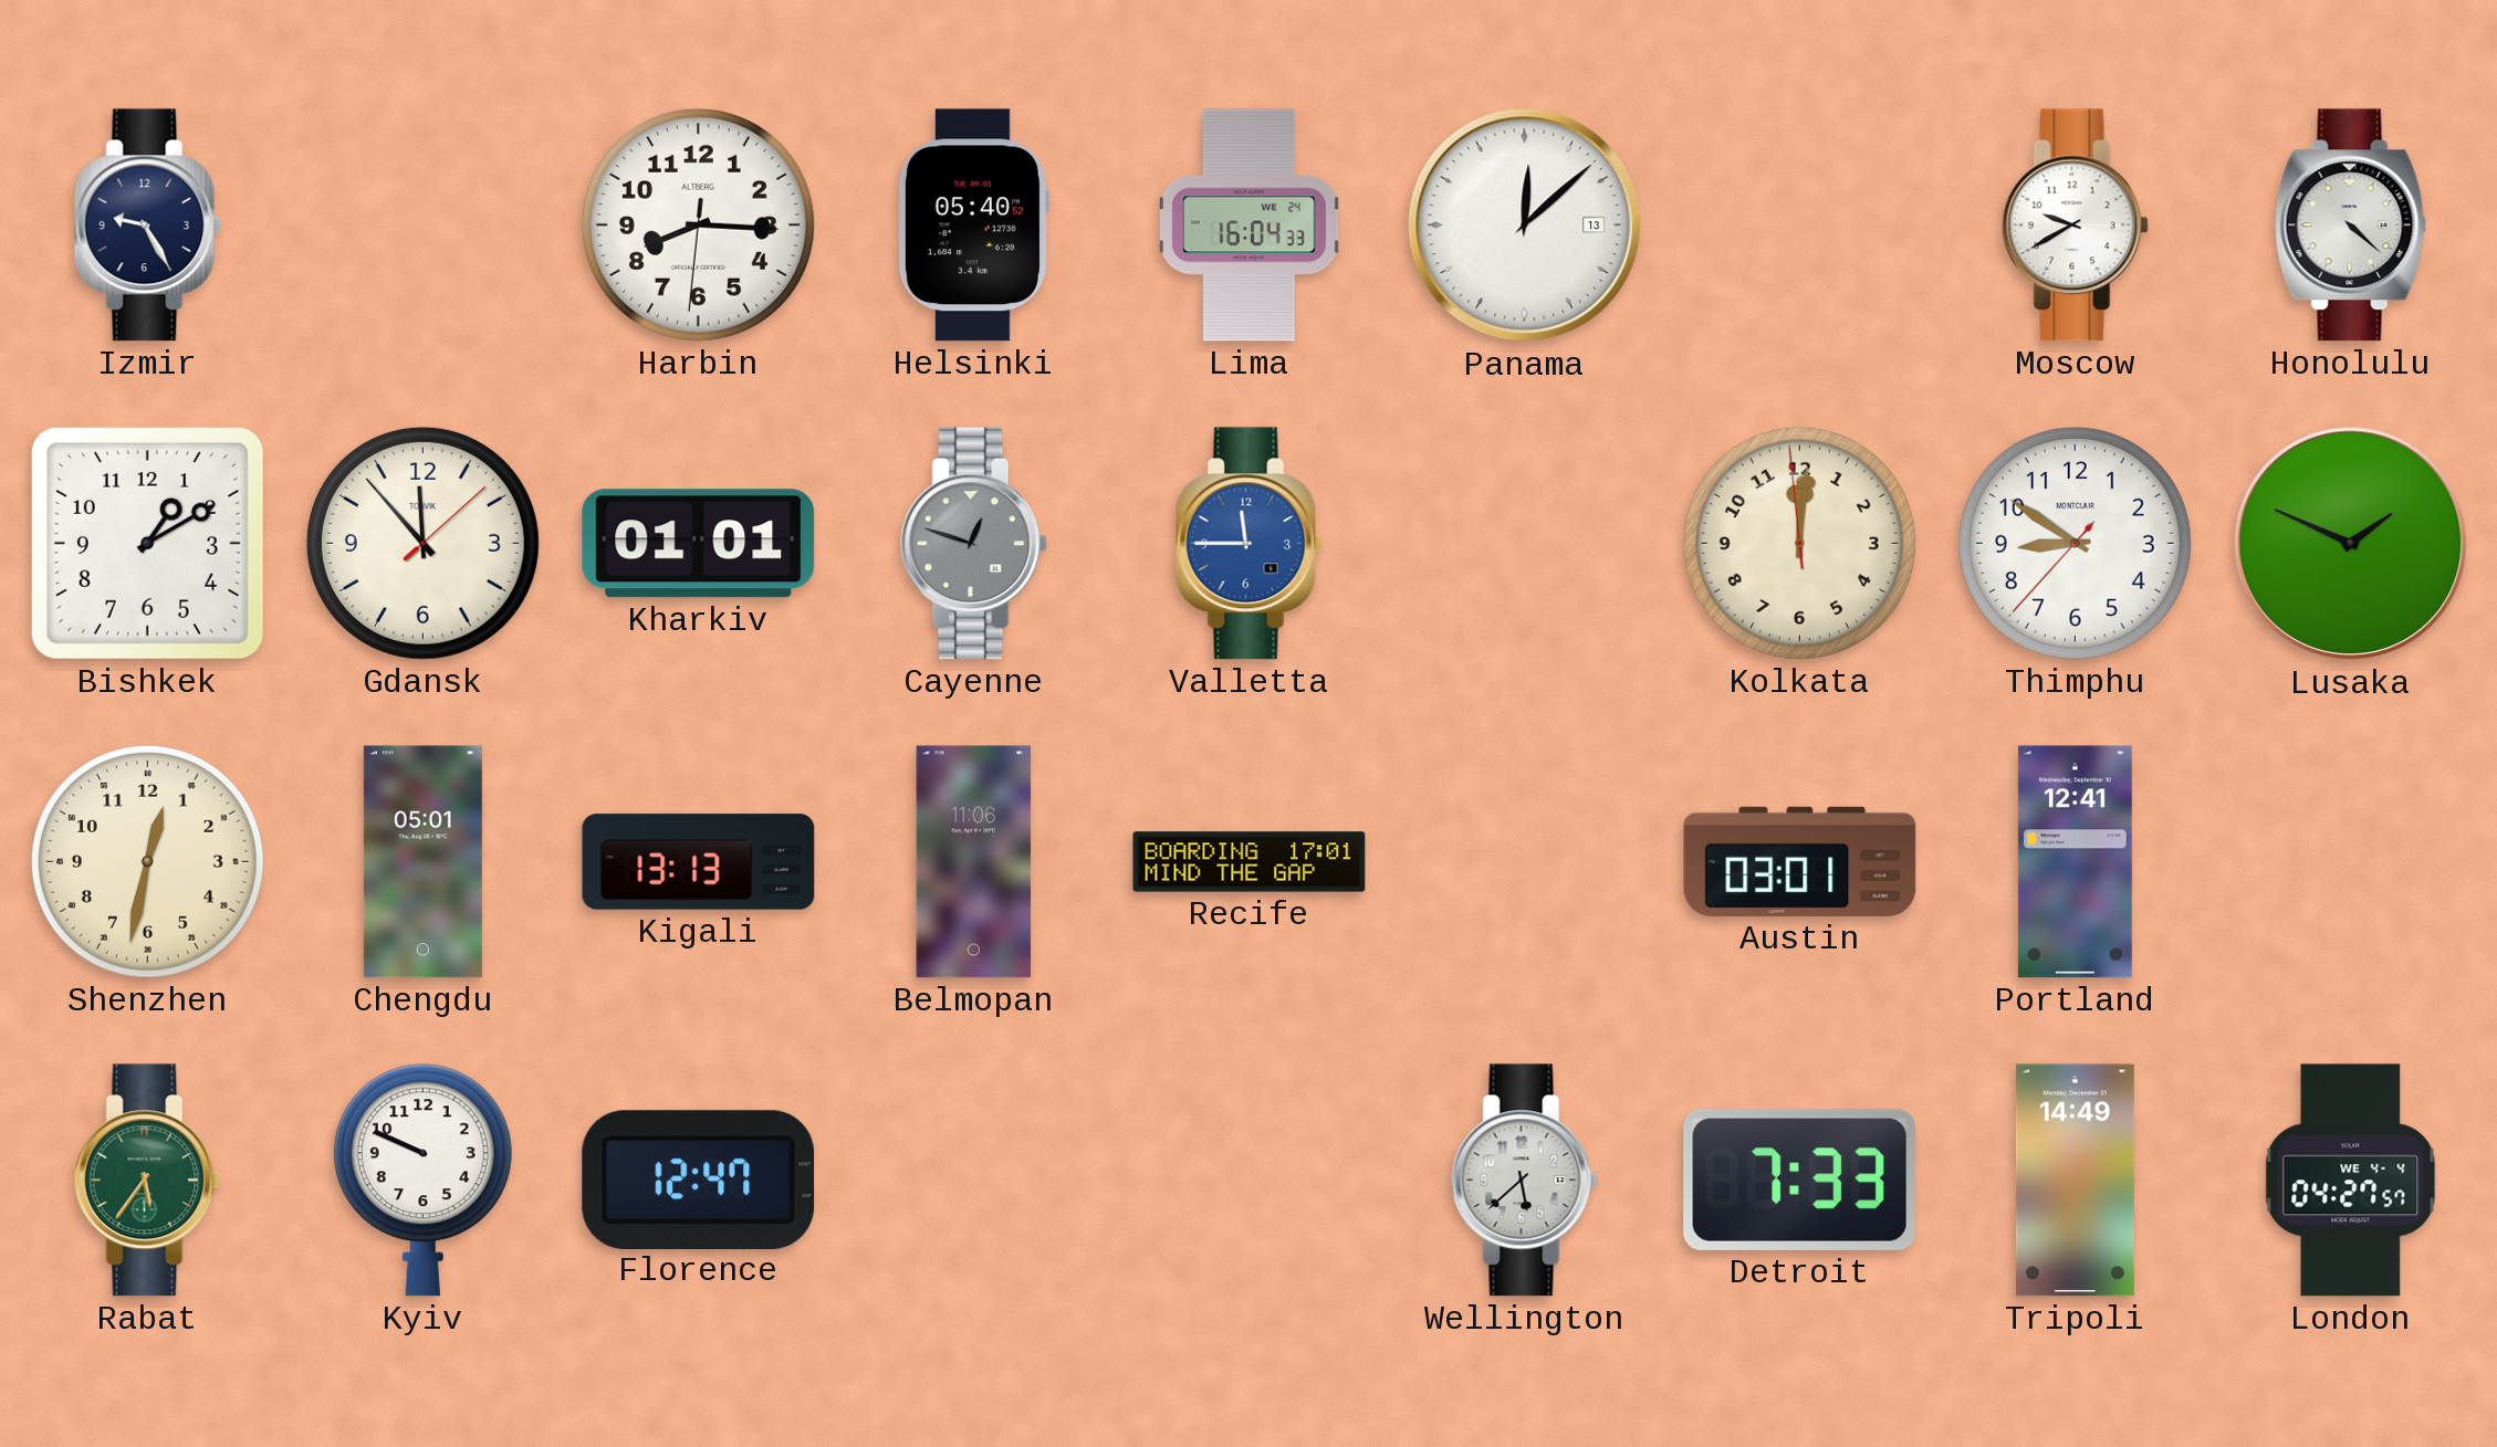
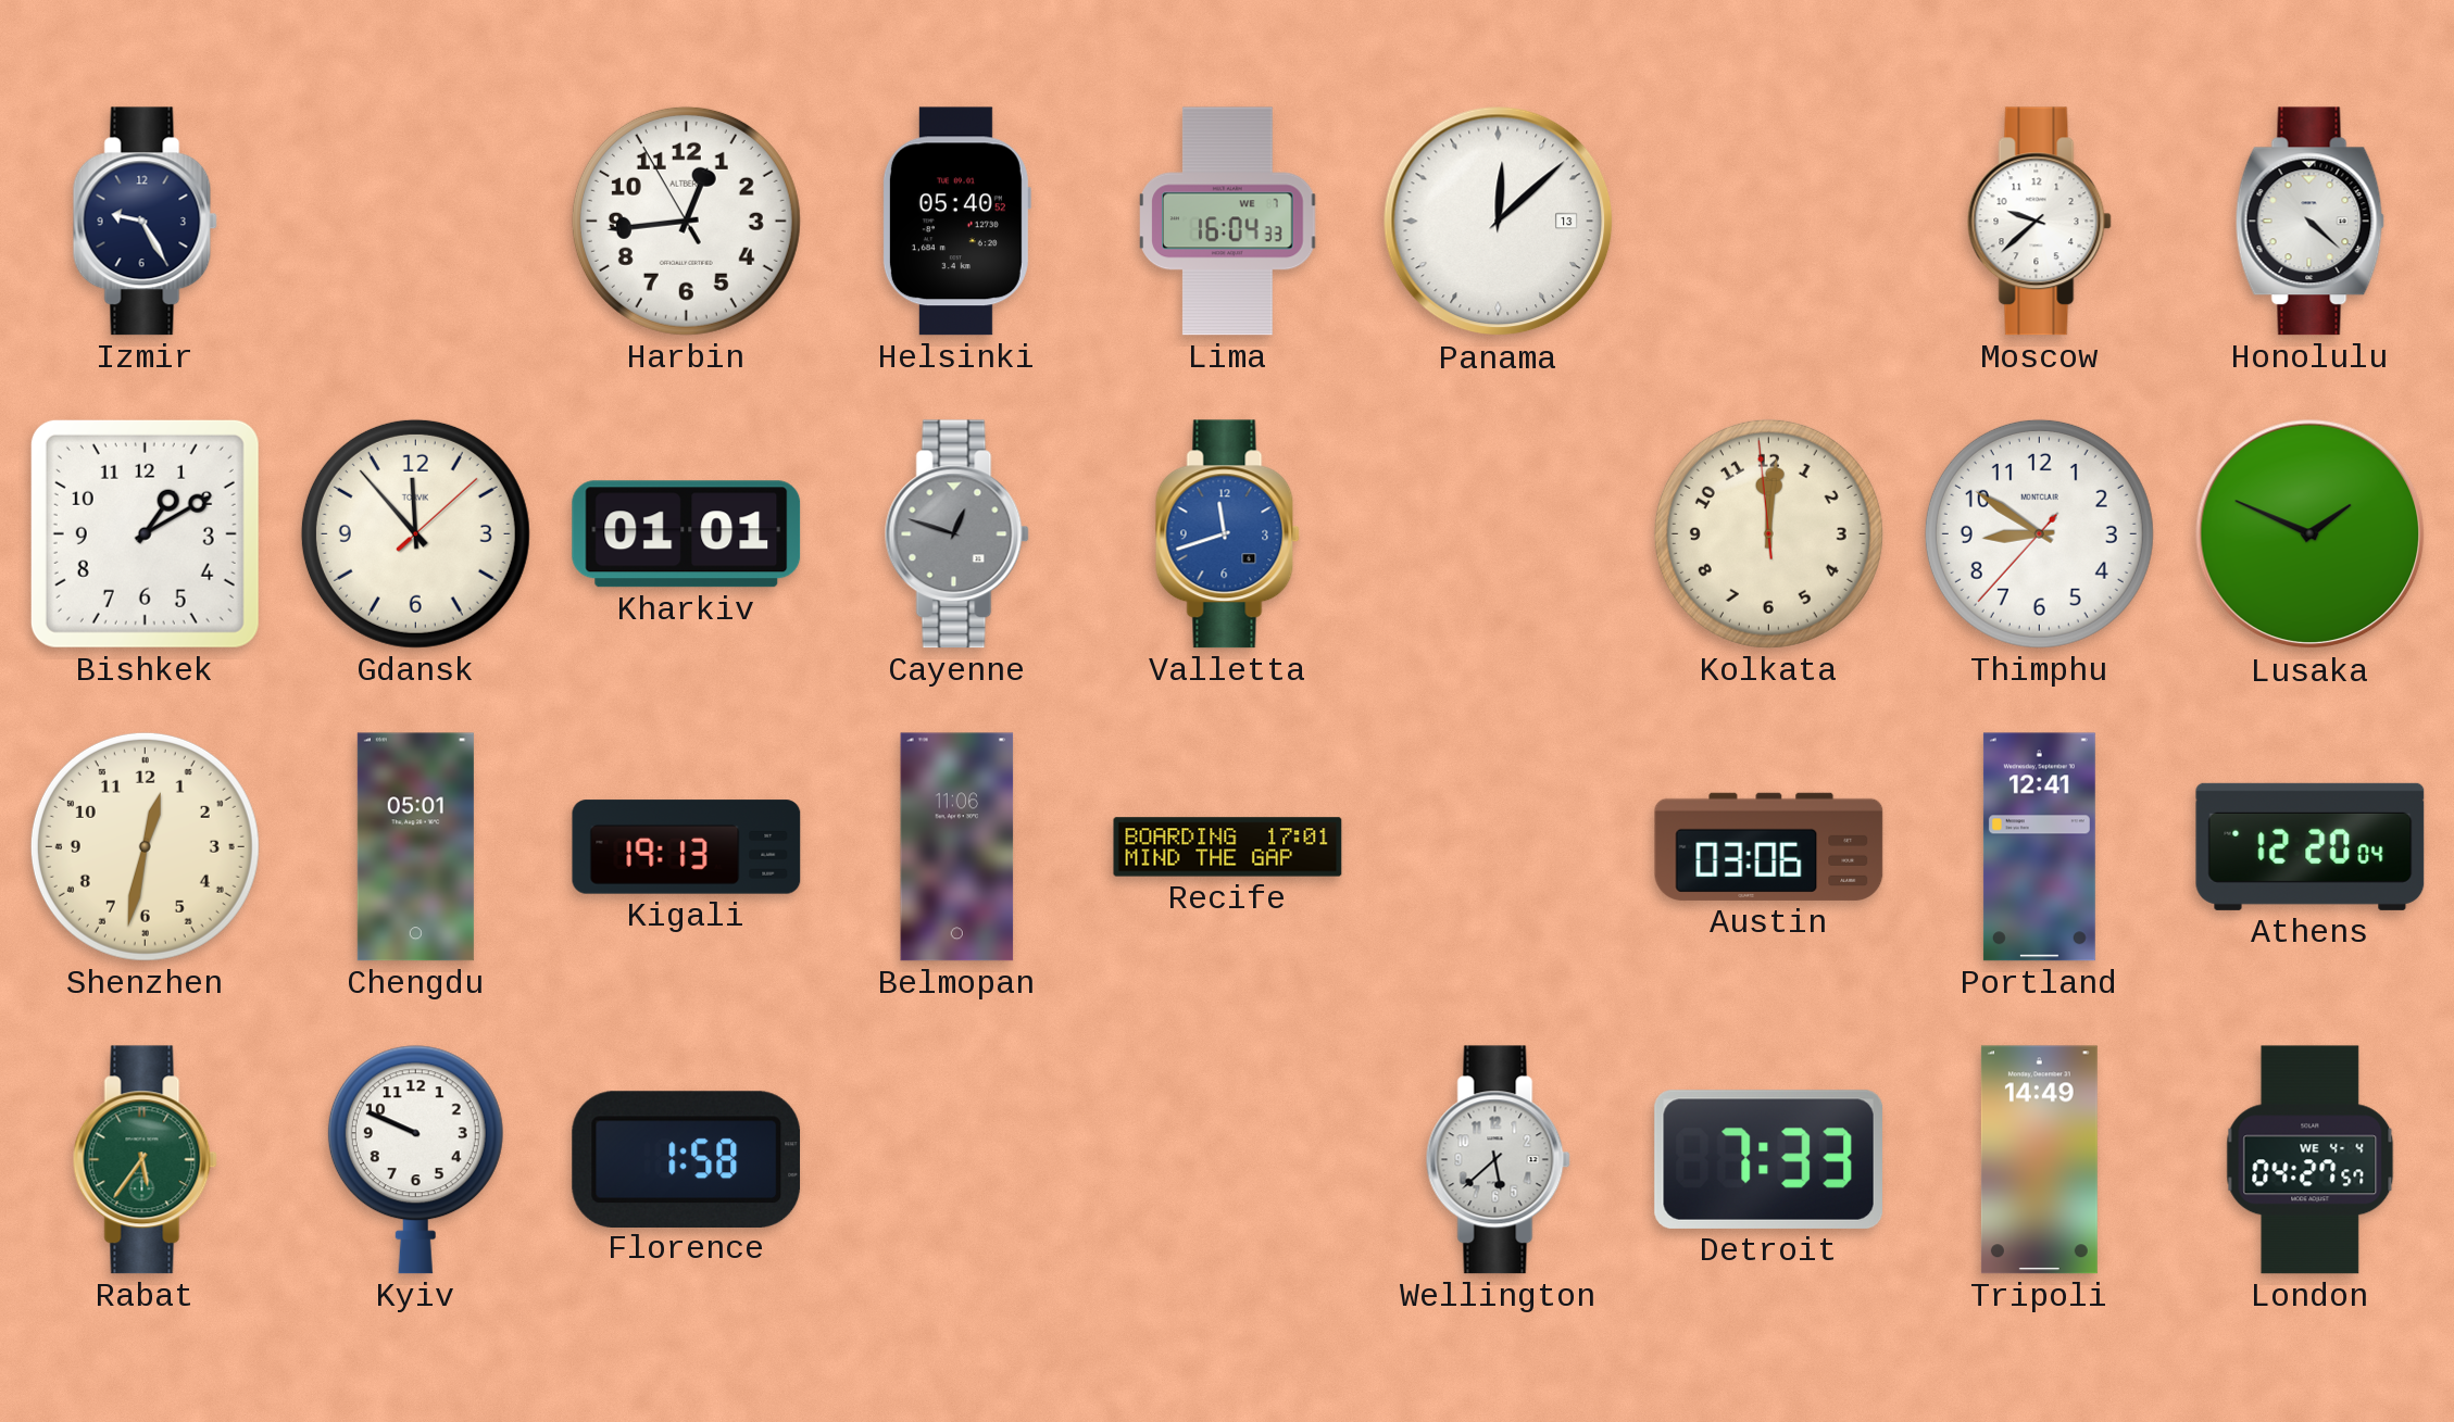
Harbin: 8:15 -> 12:43 (686, 221)
Lima date: WE 24 -> WE 7 (1228, 222)
Moscow: 9:40 -> 9:38 (2039, 222)
Valletta: 11:45 -> 11:42 (1227, 534)
Kigali: 13:13 -> 19:13 (687, 847)
Austin: 03:01 -> 03:06 (1769, 846)
Athens: none -> 12:20 (2311, 846)
Florence: 12:47 -> 1:58 (687, 1159)
